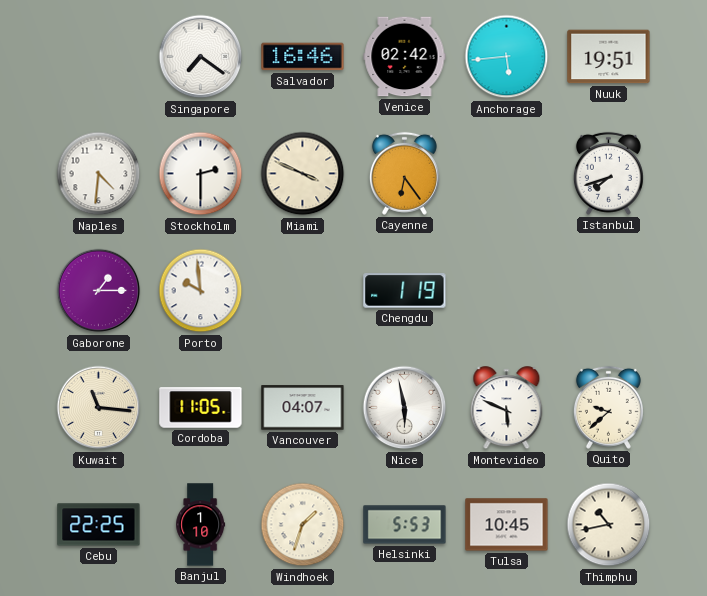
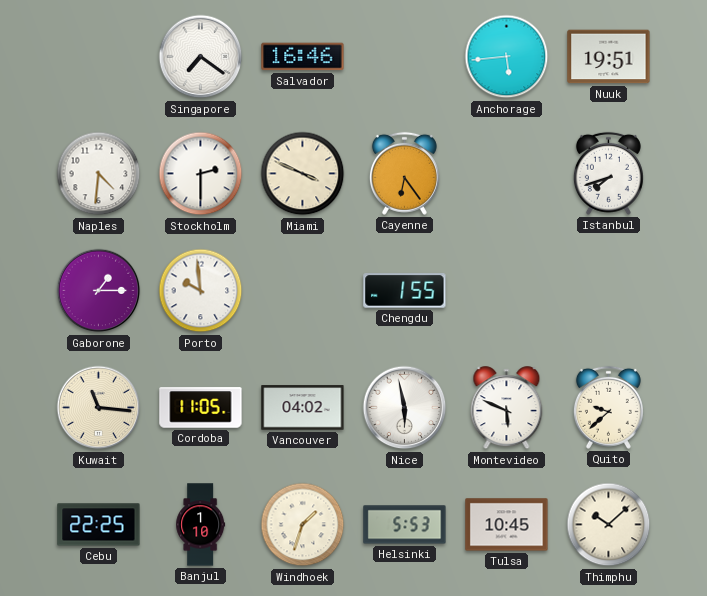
Venice: 02:42 -> none (405, 57)
Chengdu: 1:19 -> 1:55 (405, 291)
Vancouver: 04:07 -> 04:02 (303, 408)
Thimphu: 10:43 -> 10:08 (609, 525)
